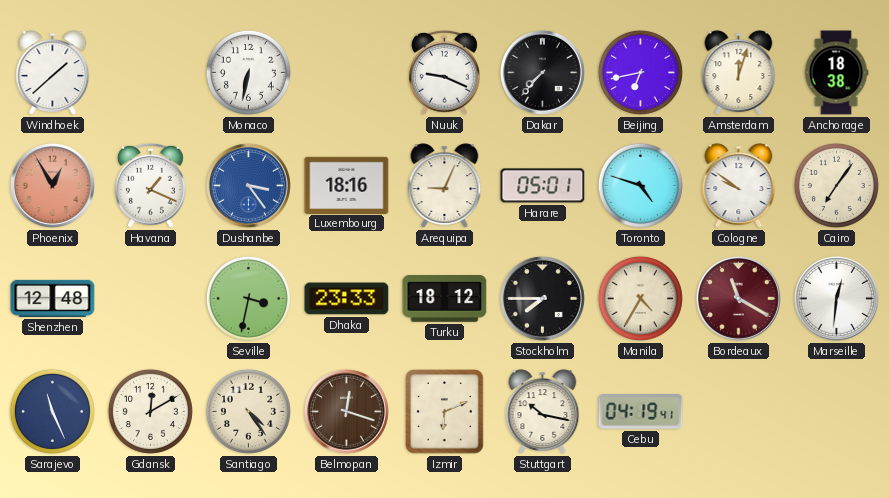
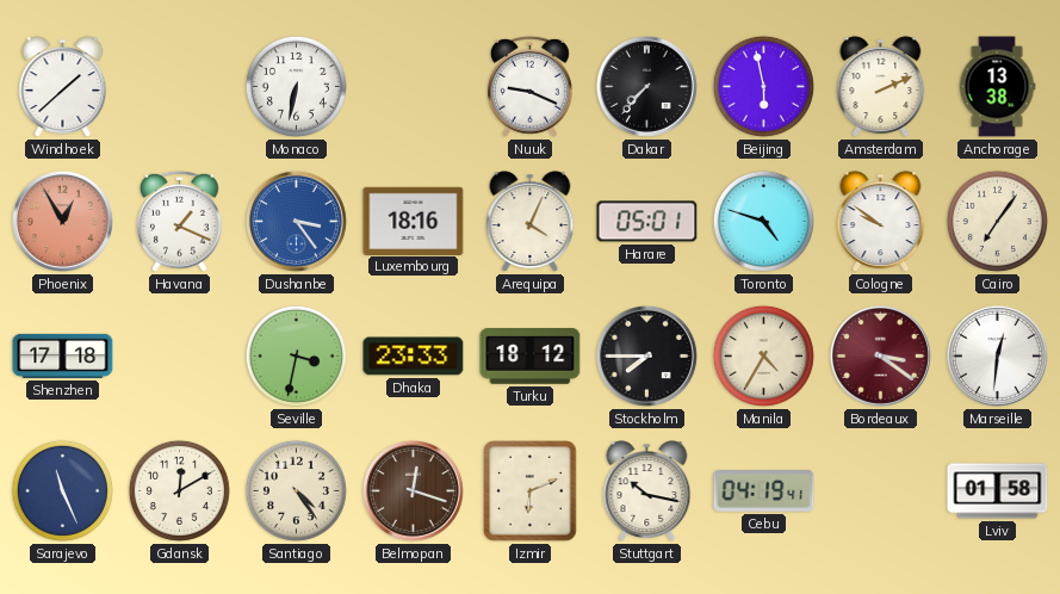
Beijing: 6:43 -> 5:58 (763, 86)
Amsterdam: 12:03 -> 2:11 (881, 87)
Anchorage: 18:38 -> 13:38 (997, 87)
Arequipa: 9:04 -> 4:04 (531, 222)
Shenzhen: 12:48 -> 17:18 (63, 355)
Bordeaux: 11:20 -> 3:21 (880, 355)
Lviv: none -> 01:58 (998, 491)
